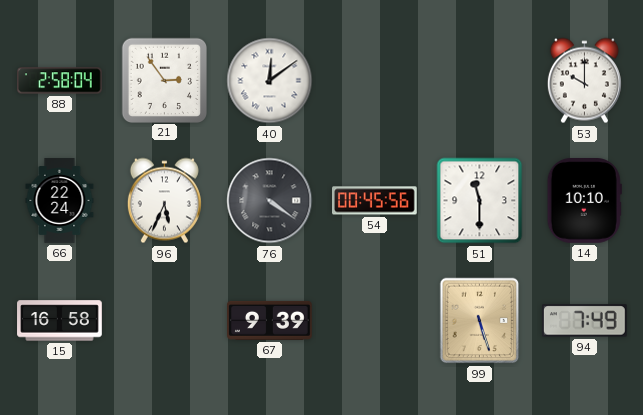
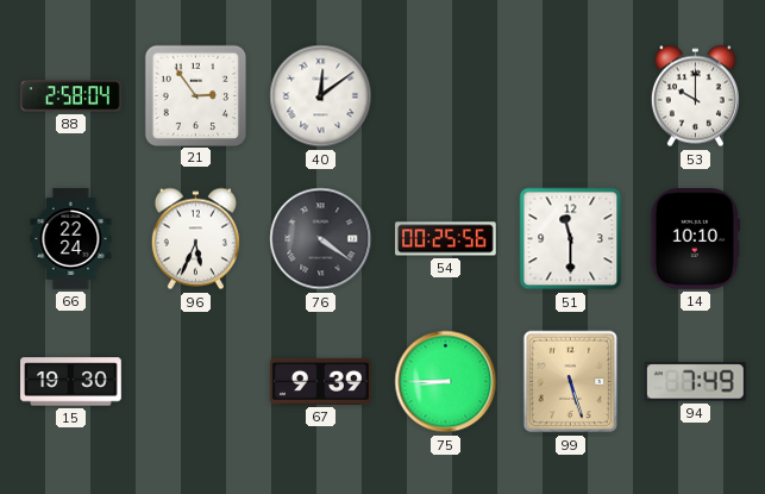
54: 00:45 -> 00:25 (446, 239)
15: 16:58 -> 19:30 (71, 382)
75: none -> 8:45 (446, 382)
